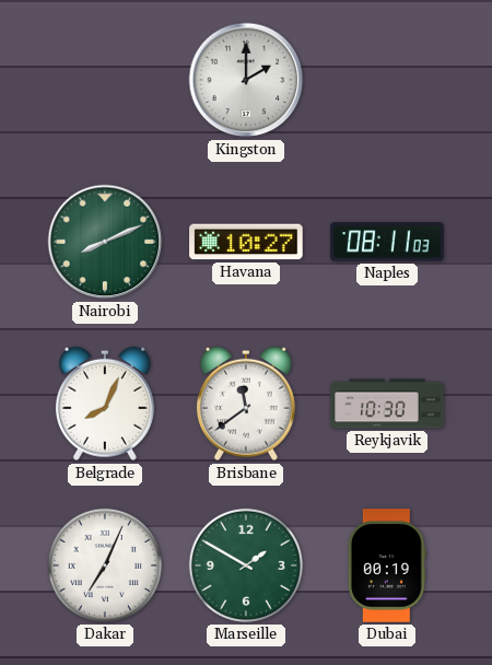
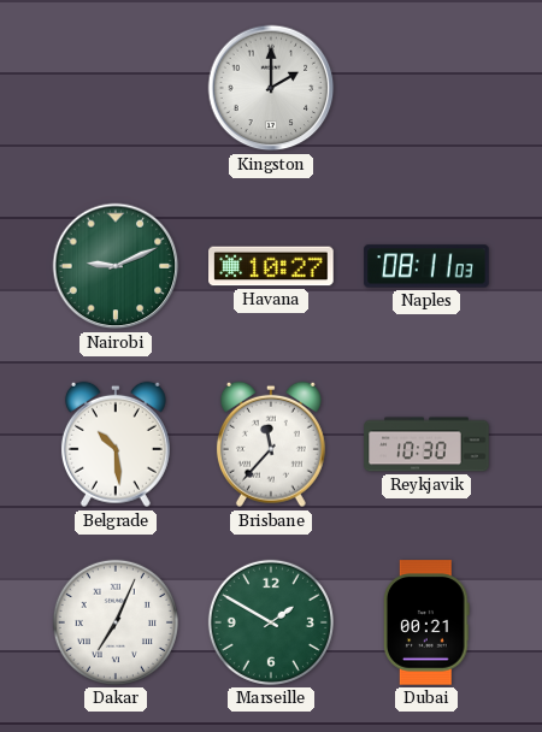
Nairobi: 8:11 -> 9:11 (116, 266)
Belgrade: 8:04 -> 10:29 (116, 444)
Brisbane: 11:39 -> 11:37 (271, 444)
Dubai: 00:19 -> 00:21 (428, 622)
